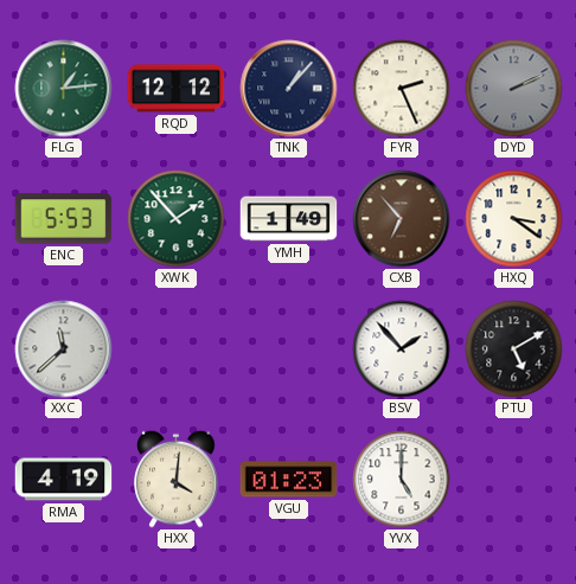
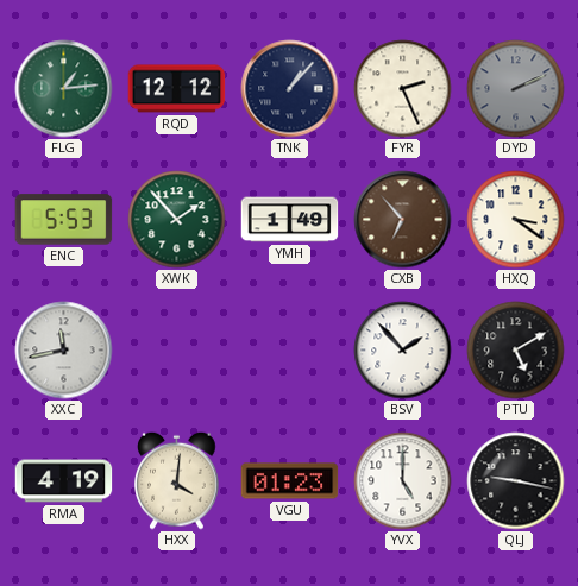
XXC: 11:38 -> 11:43 (64, 351)
QLJ: none -> 9:17 (516, 481)
